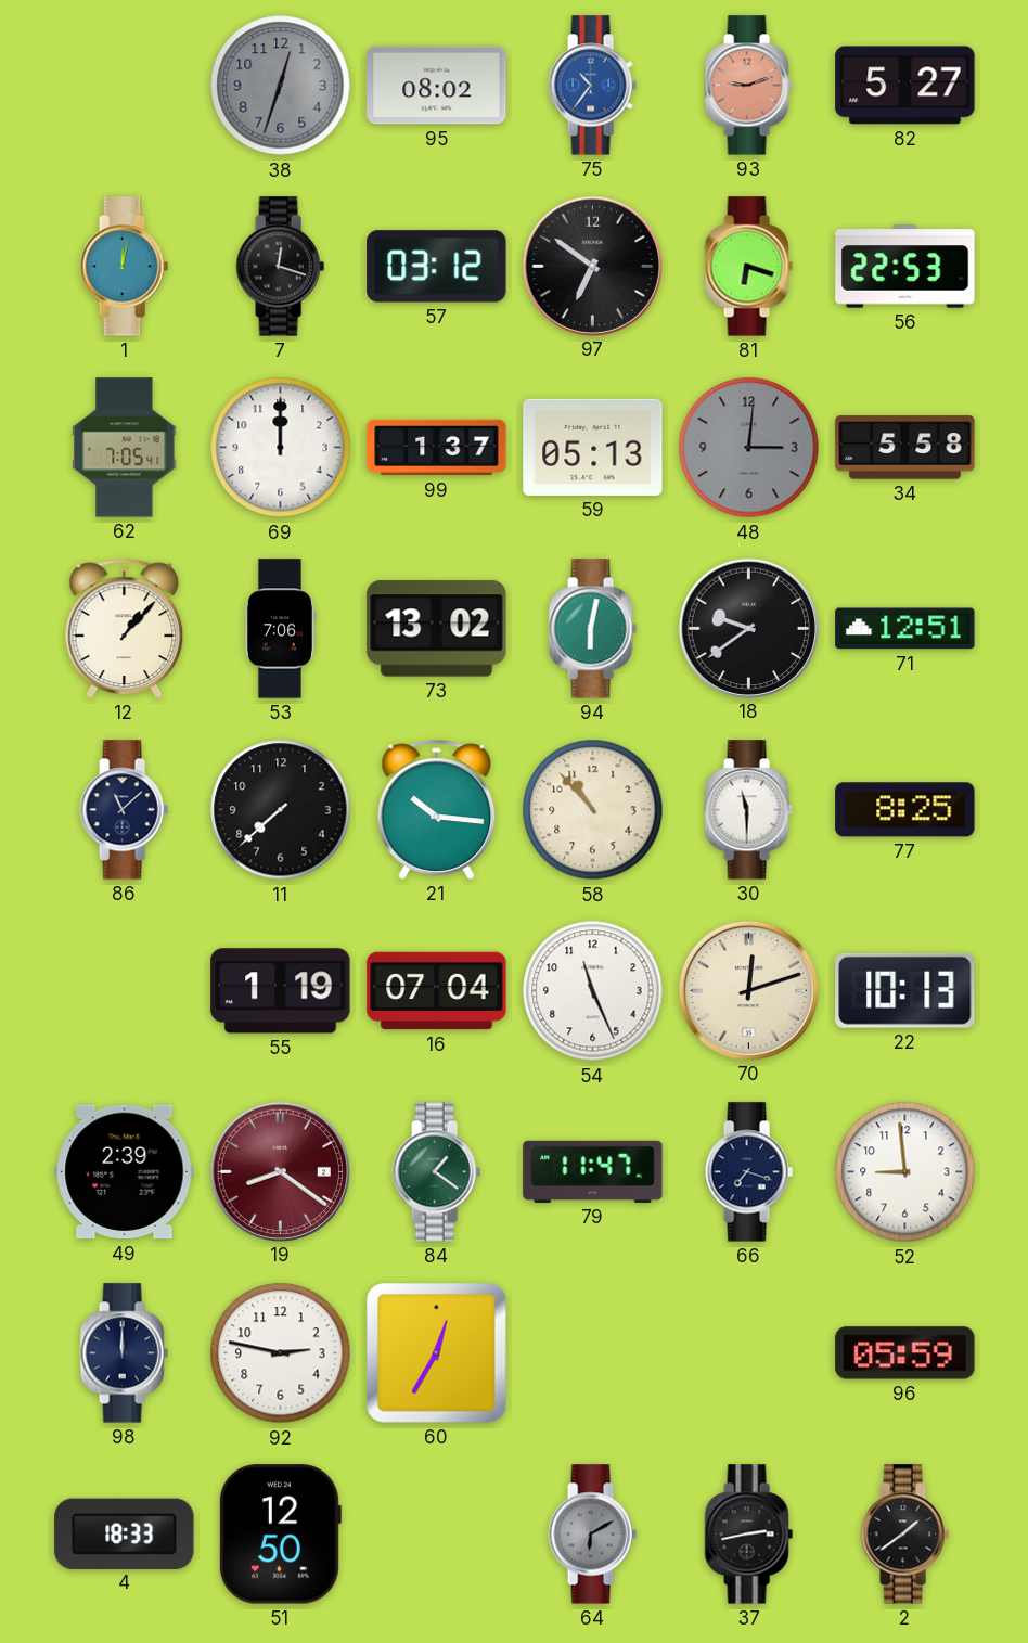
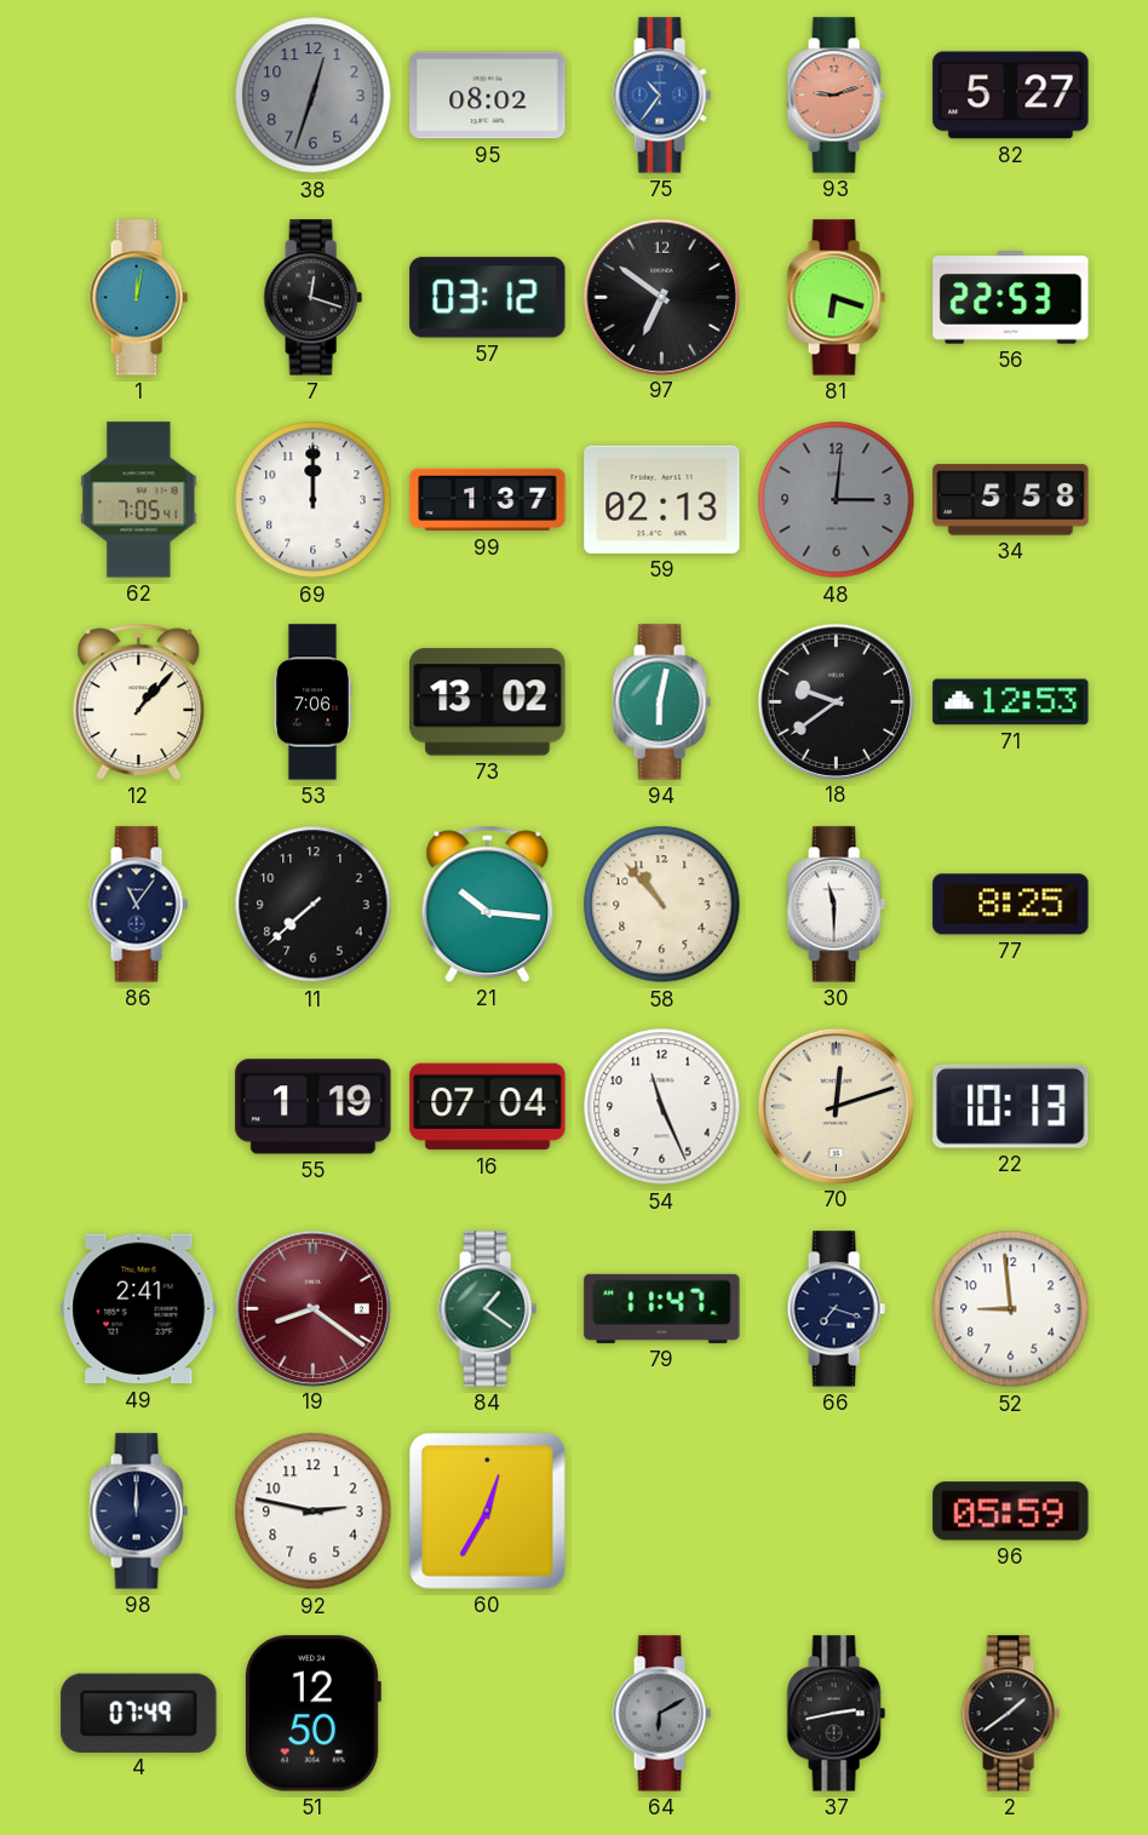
59: 05:13 -> 02:13 (662, 499)
71: 12:51 -> 12:53 (1011, 703)
86: 11:08 -> 11:06 (138, 905)
49: 2:39 -> 2:41 (139, 1309)
4: 18:33 -> 07:49 (139, 1713)
